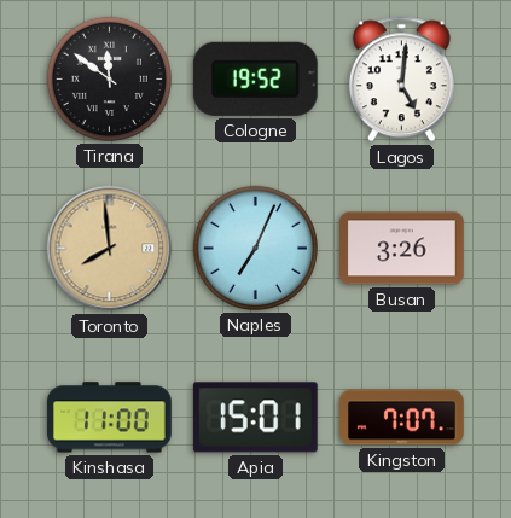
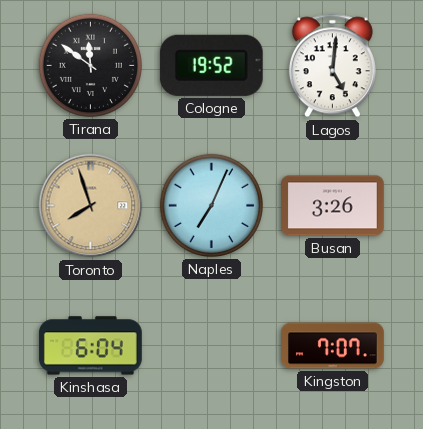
Toronto: 7:59 -> 7:57 (91, 206)
Kinshasa: 11:00 -> 6:04 (91, 346)
Apia: 15:01 -> none (255, 418)
